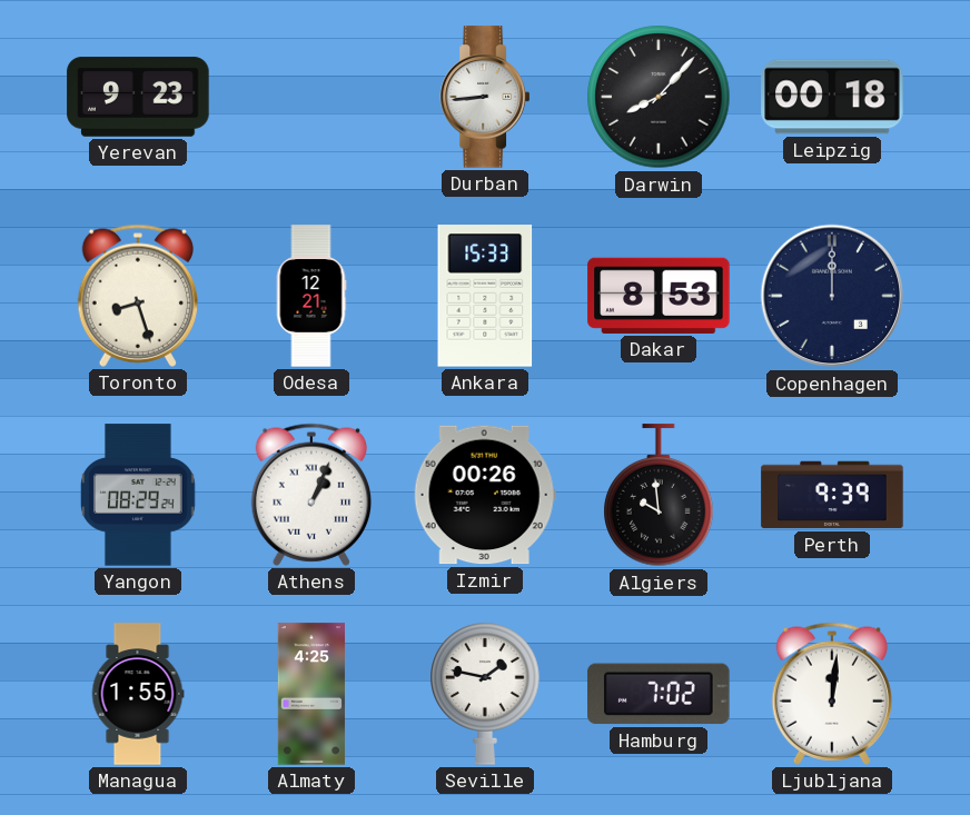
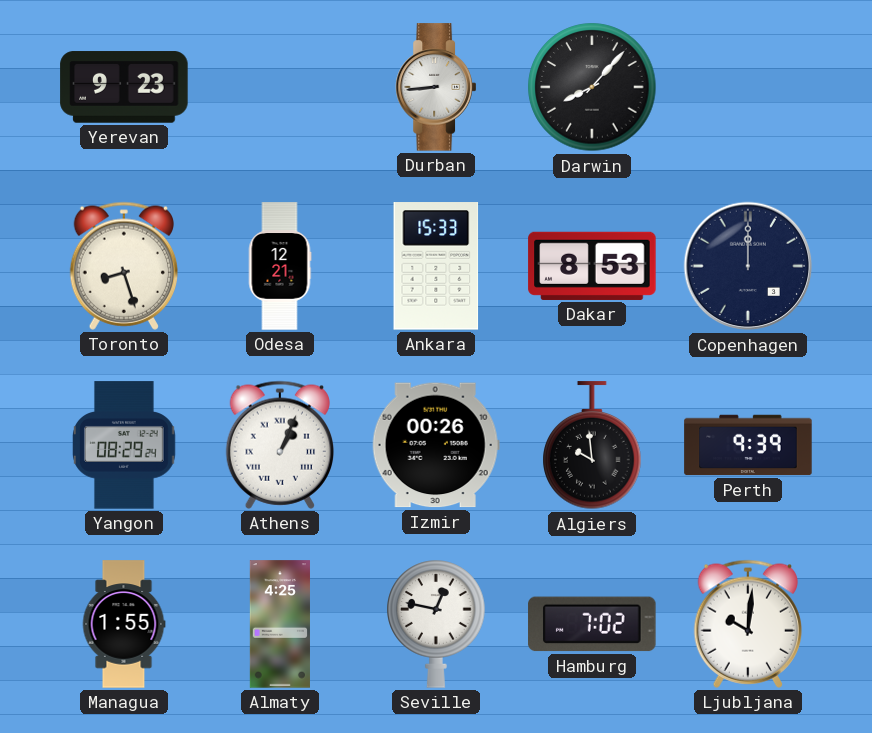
Leipzig: 00:18 -> none (832, 97)
Seville: 1:47 -> 12:47 (436, 624)
Ljubljana: 12:01 -> 10:01 (747, 624)
